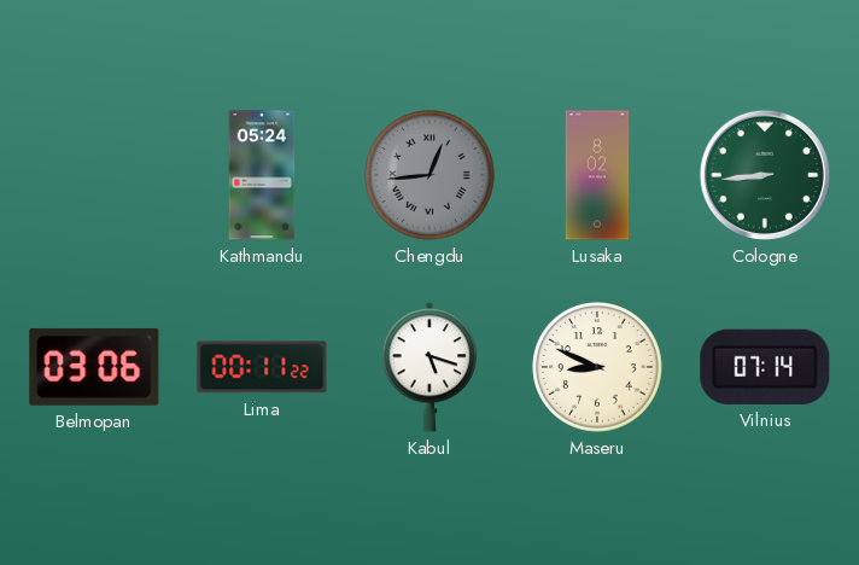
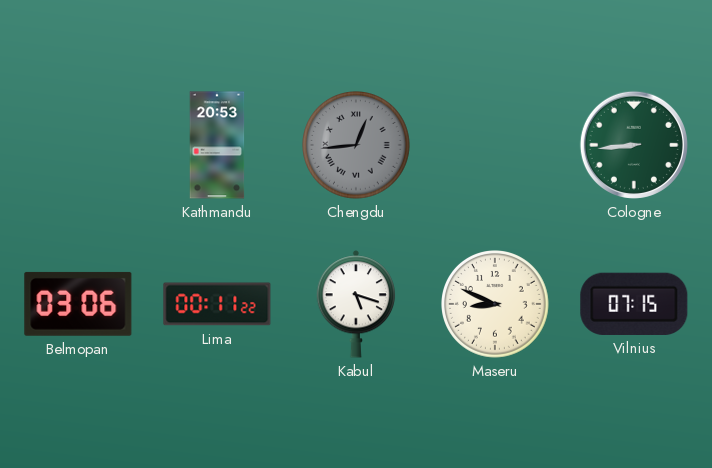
Kathmandu: 05:24 -> 20:53 (217, 145)
Lusaka: 8:02 -> none (597, 175)
Vilnius: 07:14 -> 07:15 (634, 304)
